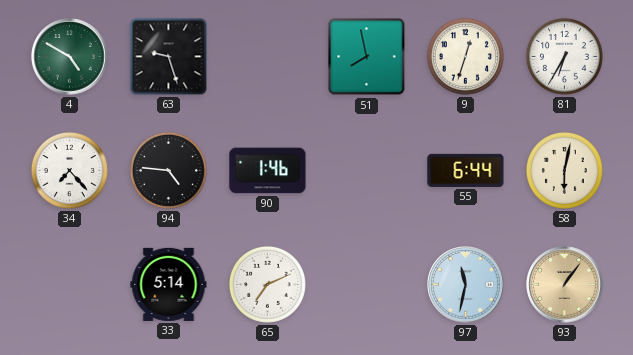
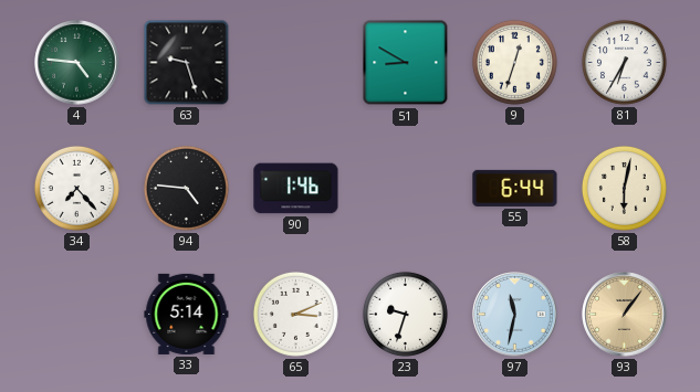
4: 4:50 -> 4:46 (77, 63)
51: 7:58 -> 8:50 (406, 63)
65: 7:11 -> 3:11 (295, 314)
23: none -> 9:33 (405, 314)
